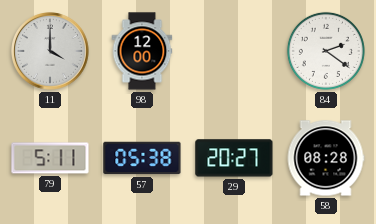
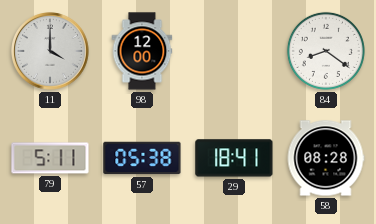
84: 2:21 -> 8:21 (326, 51)
29: 20:27 -> 18:41 (234, 158)
